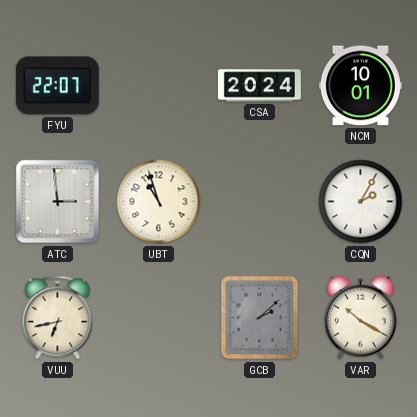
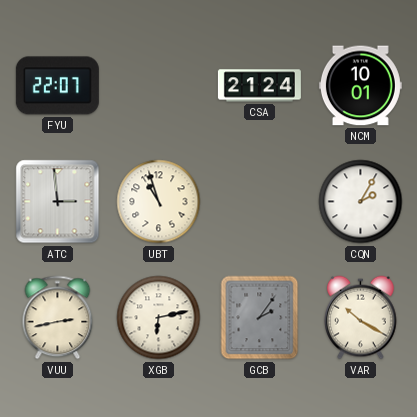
CSA: 20:24 -> 21:24 (259, 86)
VUU: 6:43 -> 2:43 (58, 318)
XGB: none -> 6:13 (159, 318)
GCB: 2:08 -> 2:06 (260, 318)
